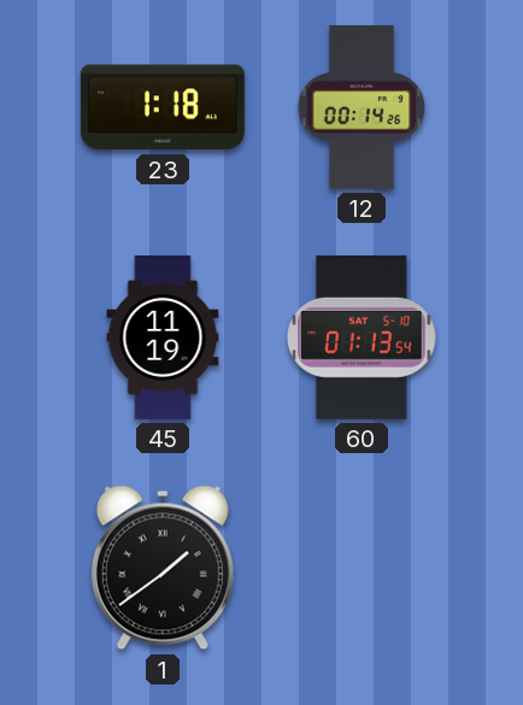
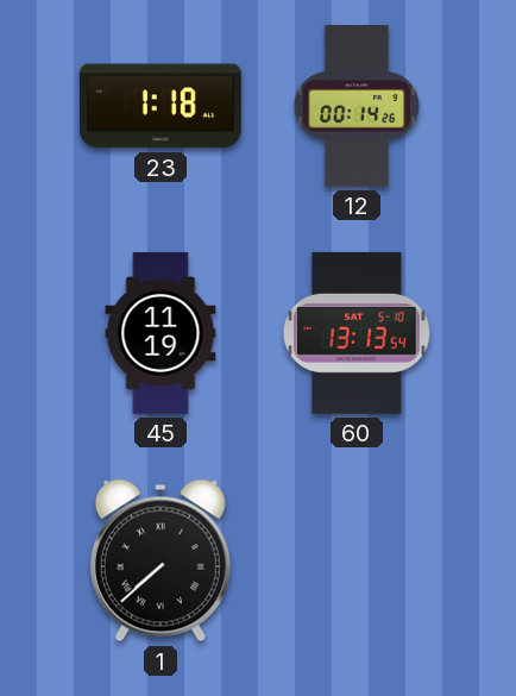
60: 01:13 -> 13:13 (357, 333)
1: 1:39 -> 7:38 (161, 560)
